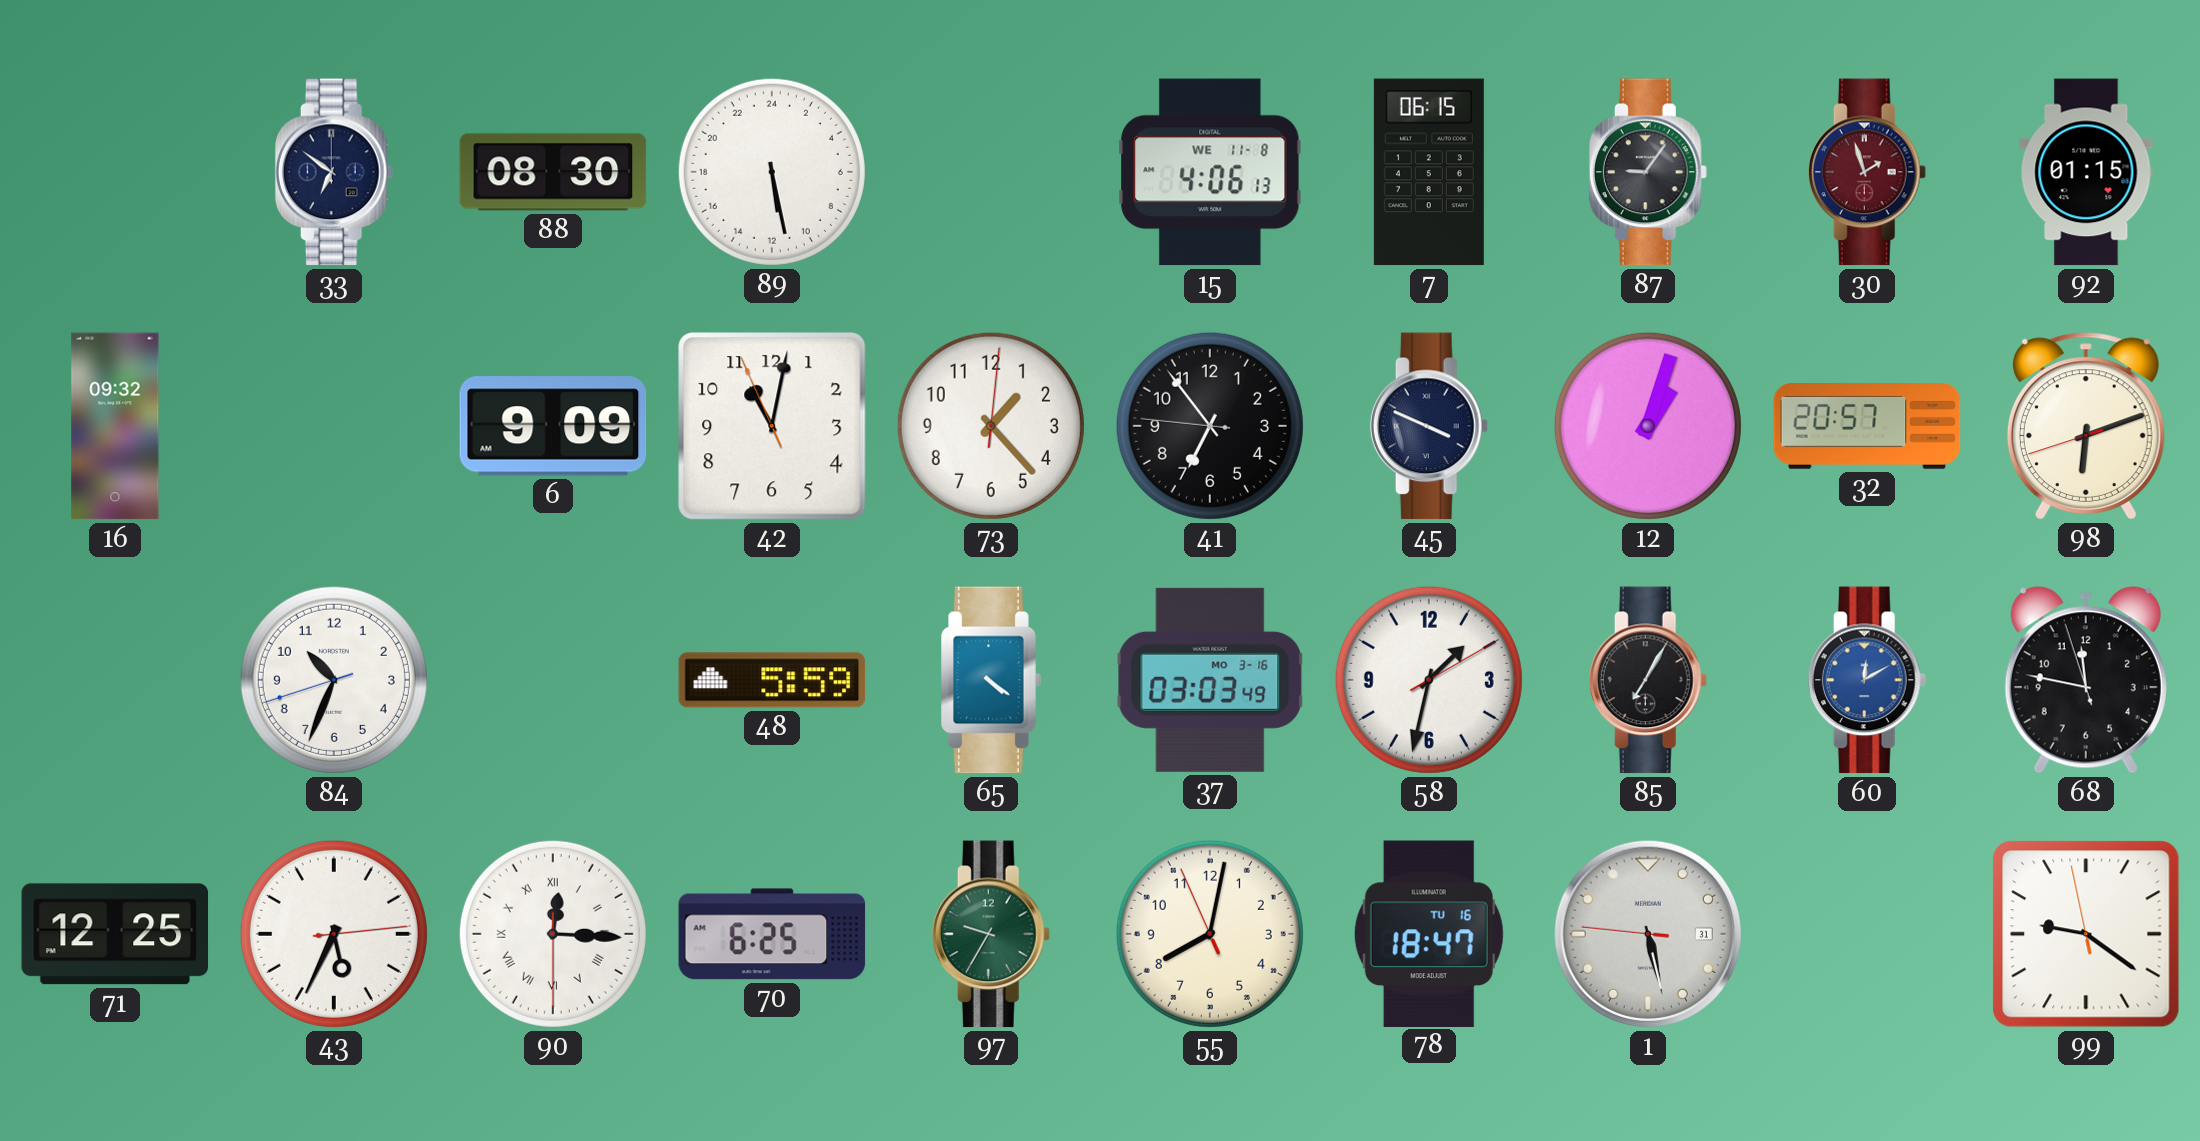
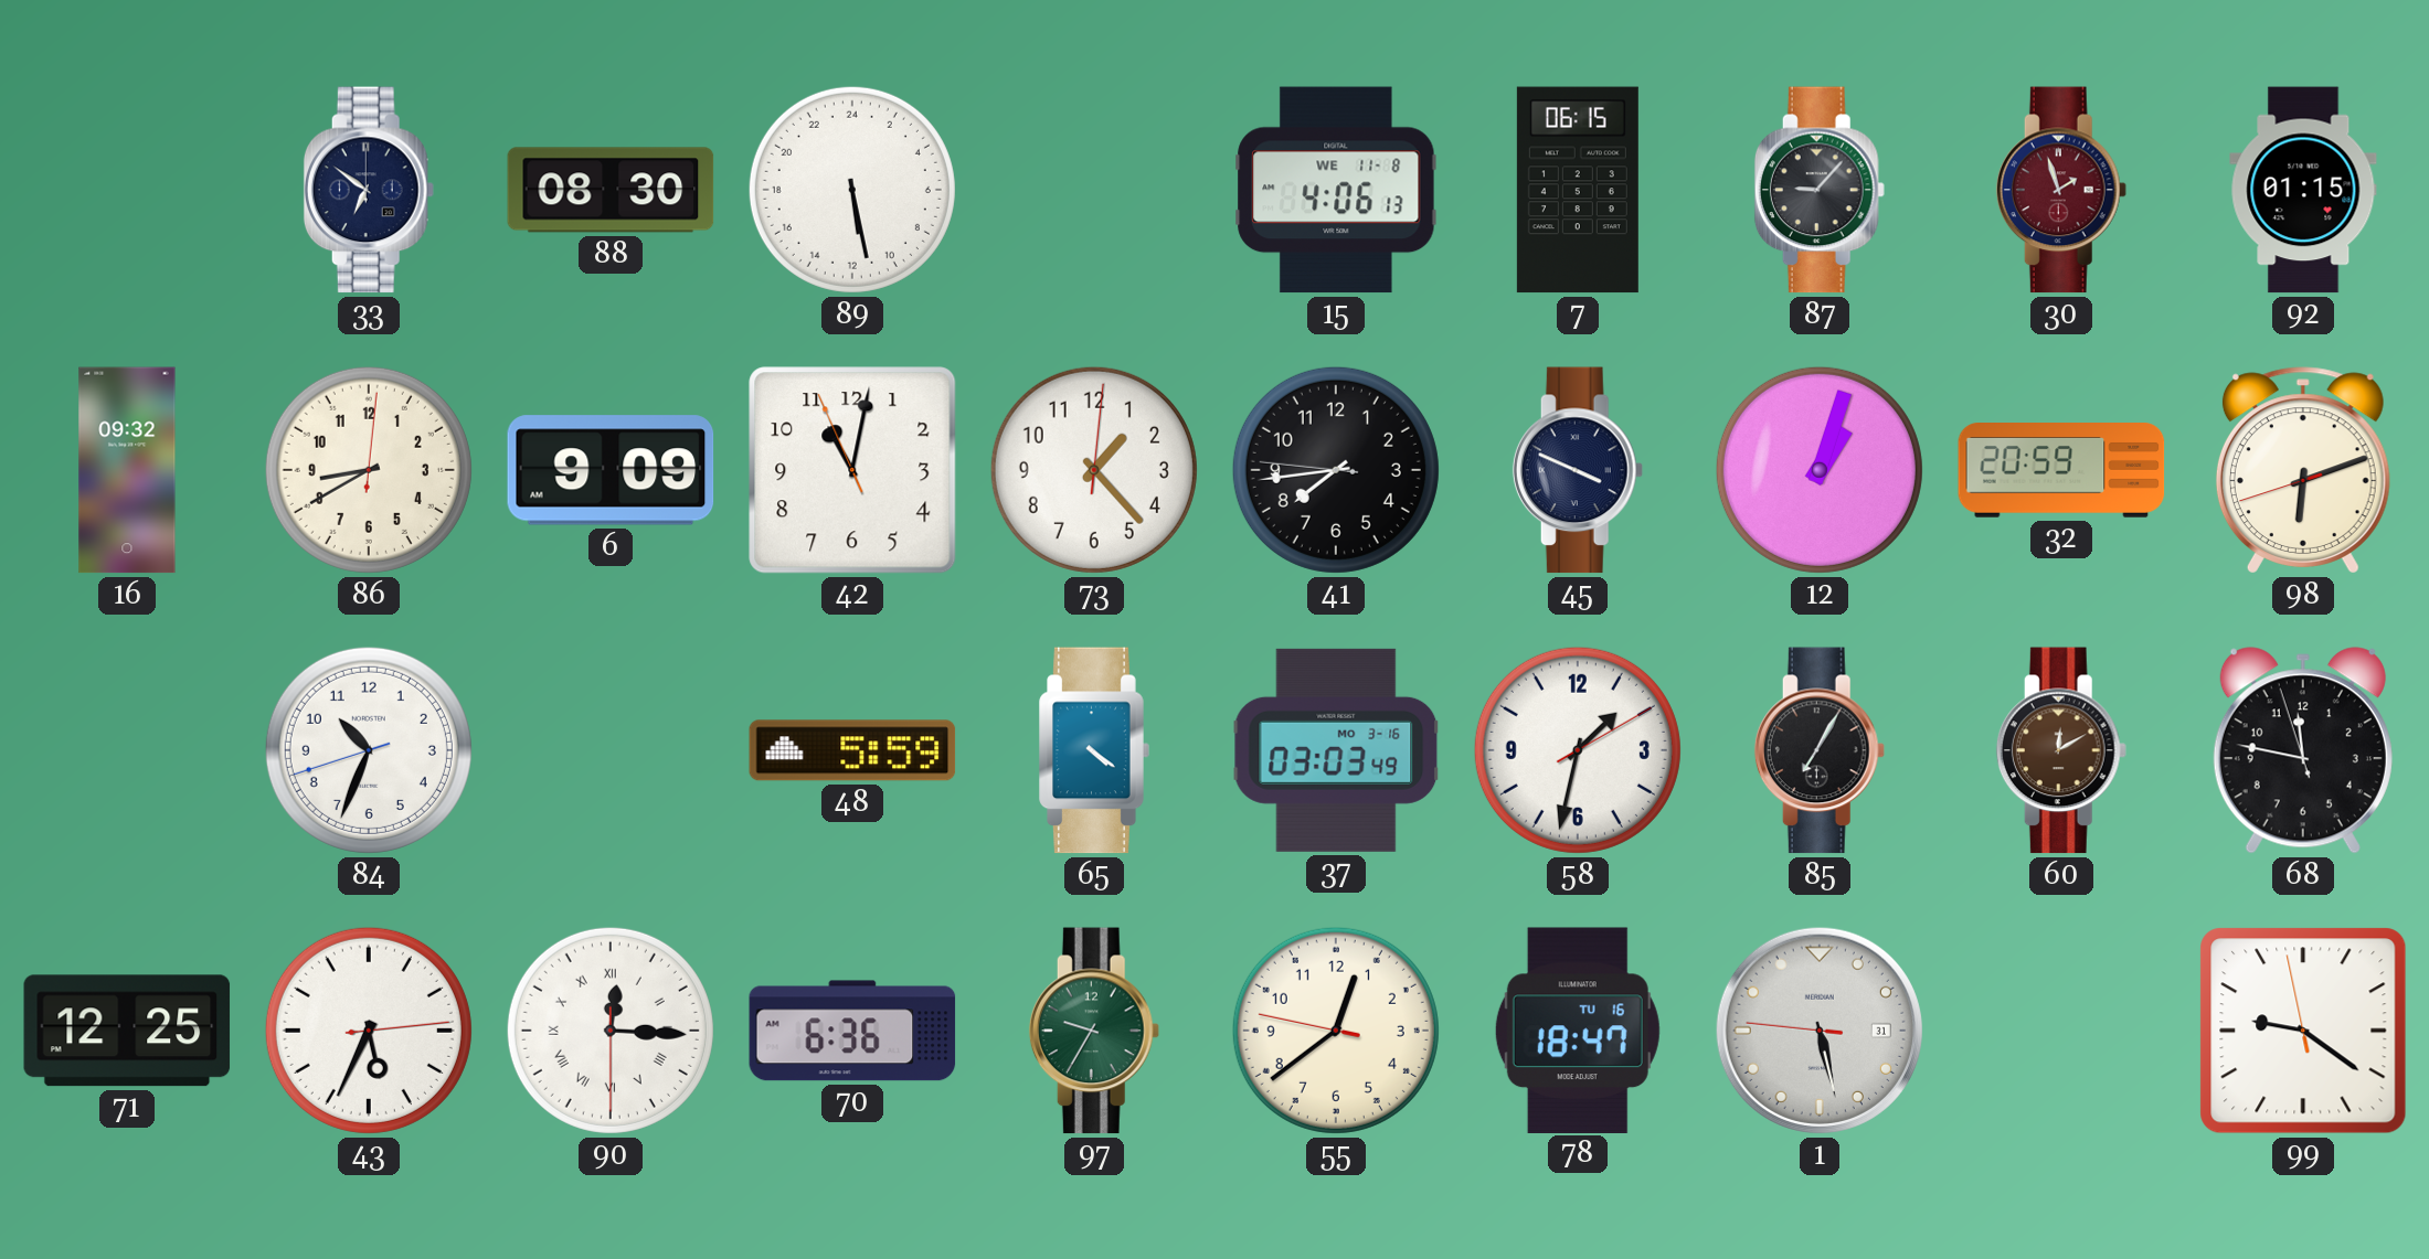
87: 9:06 -> 9:07 (1820, 190)
86: none -> 8:40 (369, 470)
41: 6:53 -> 7:43 (1336, 470)
32: 20:57 -> 20:59 (2061, 471)
60 dial: blue -> brown (2061, 750)
70: 6:25 -> 6:36 (852, 1031)
55: 8:01 -> 12:38 (1336, 1031)
